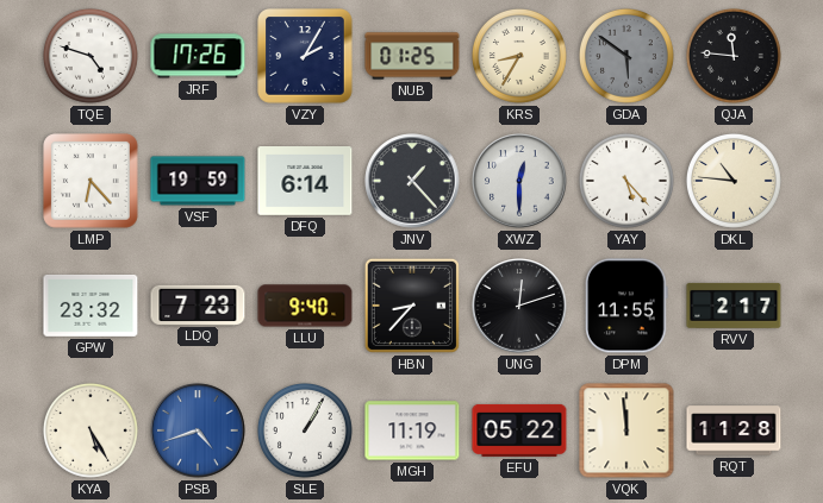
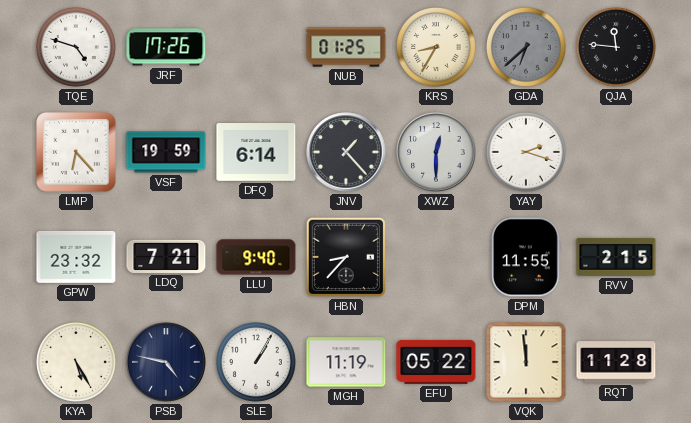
VZY: 2:05 -> none (305, 56)
GDA: 5:51 -> 6:38 (526, 47)
YAY: 5:23 -> 2:18 (526, 152)
DKL: 10:46 -> none (734, 181)
LDQ: 7:23 -> 7:21 (166, 256)
UNG: 12:12 -> none (519, 306)
RVV: 2:17 -> 2:15 (616, 257)
PSB: 4:42 -> 4:47 (166, 362)
PSB dial: blue -> navy (166, 362)
